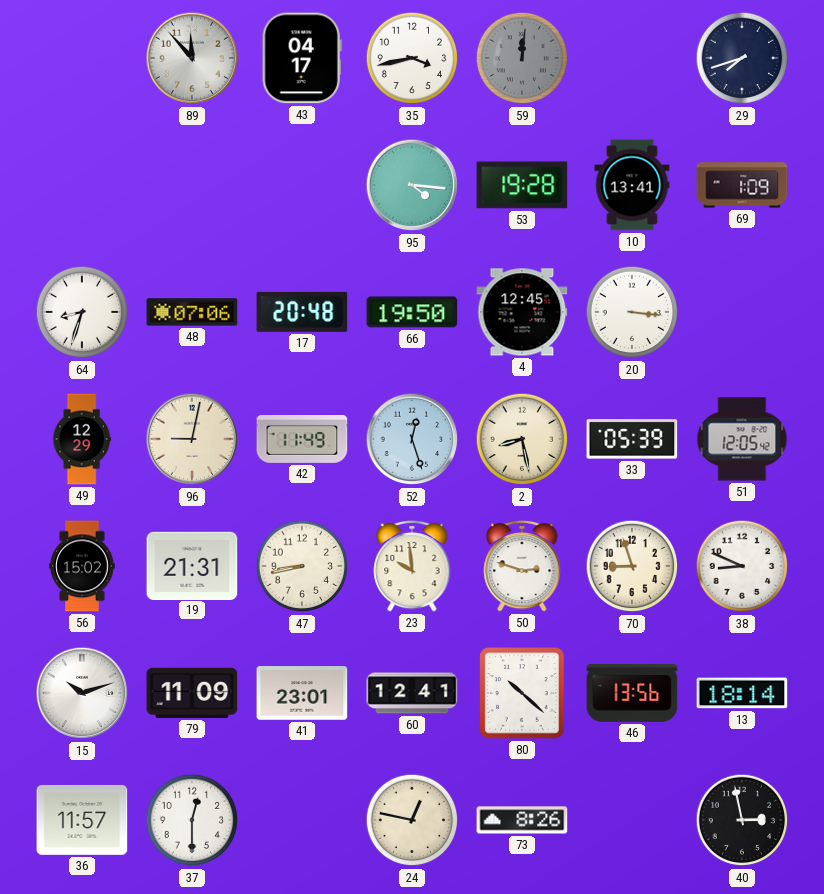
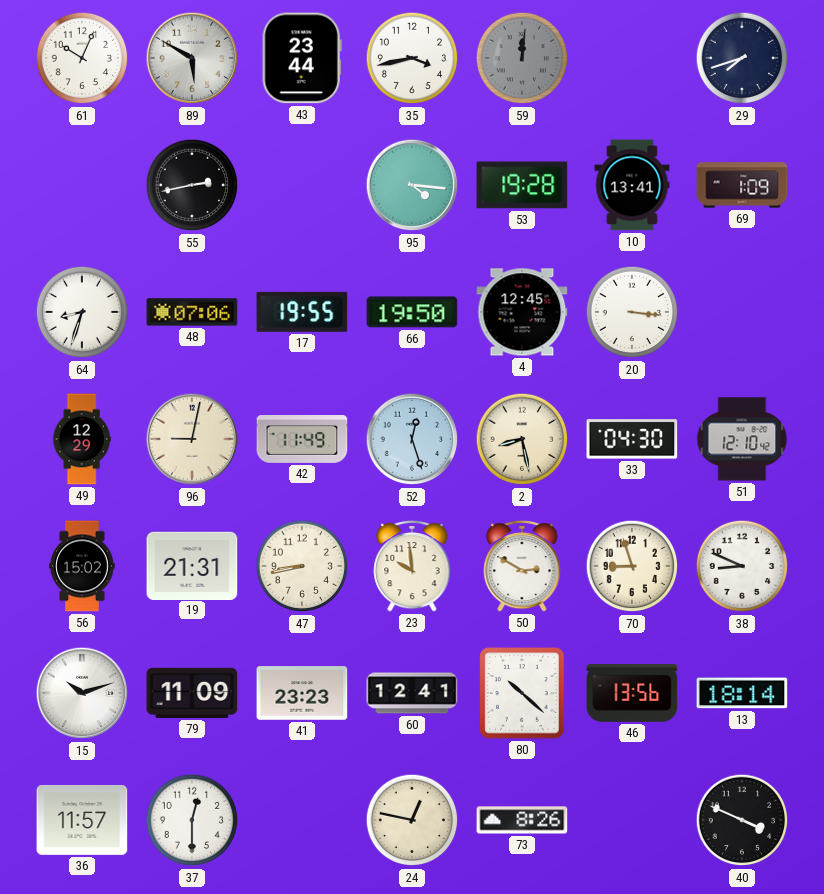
61: none -> 10:04 (82, 58)
89: 11:53 -> 5:50 (192, 58)
43: 04:17 -> 23:44 (302, 58)
55: none -> 2:43 (192, 185)
17: 20:48 -> 19:55 (302, 312)
33: 05:39 -> 04:30 (632, 439)
51: 12:05 -> 12:10 (742, 439)
50: 2:48 -> 2:50 (522, 566)
41: 23:01 -> 23:23 (302, 693)
40: 2:58 -> 3:49 (742, 820)
